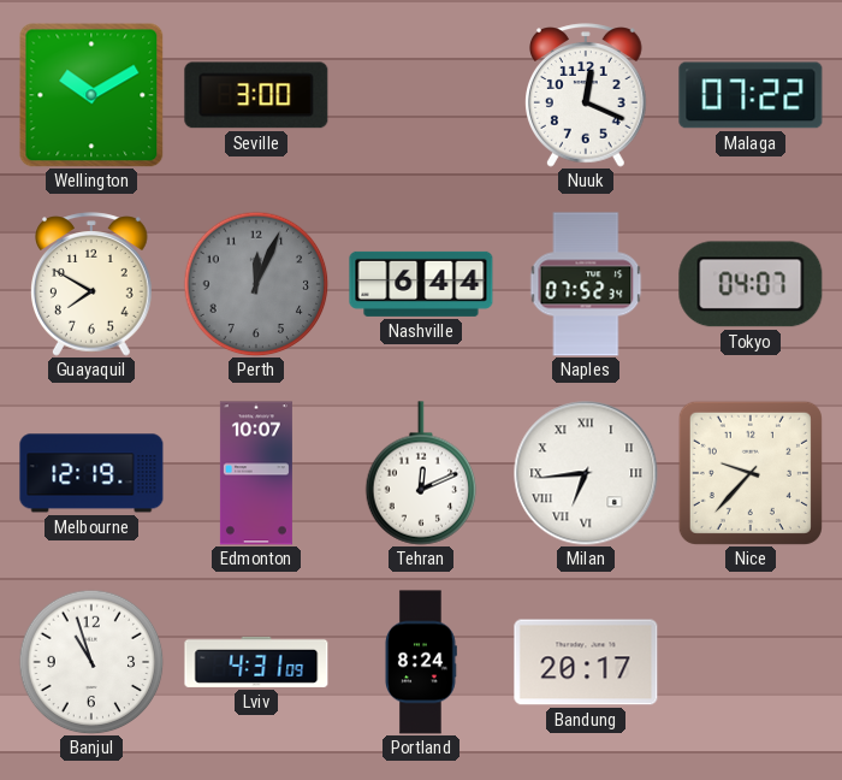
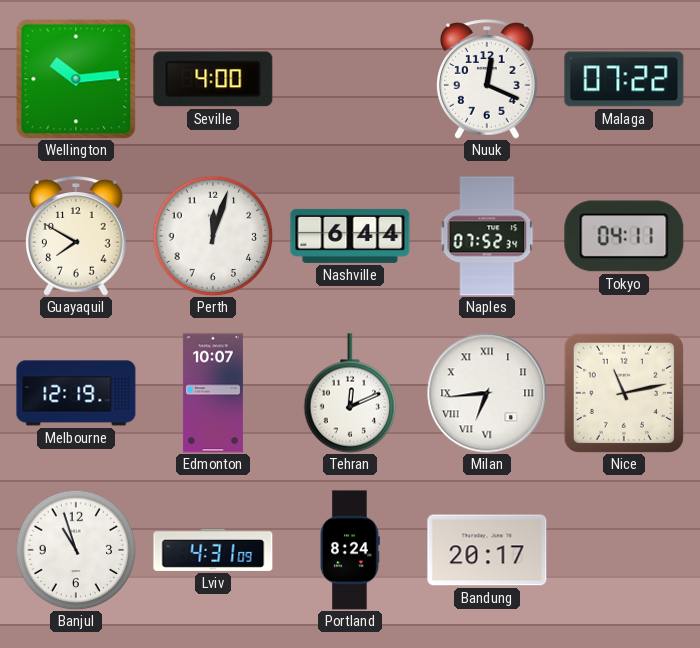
Wellington: 10:10 -> 10:14 (76, 79)
Seville: 3:00 -> 4:00 (213, 79)
Perth: 12:04 -> 12:03 (213, 236)
Perth dial: grey -> white (213, 236)
Tokyo: 04:07 -> 04:11 (624, 236)
Nice: 9:37 -> 11:13 (624, 393)
